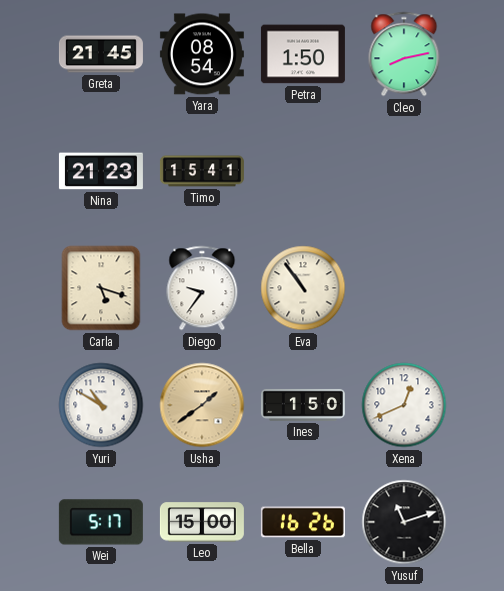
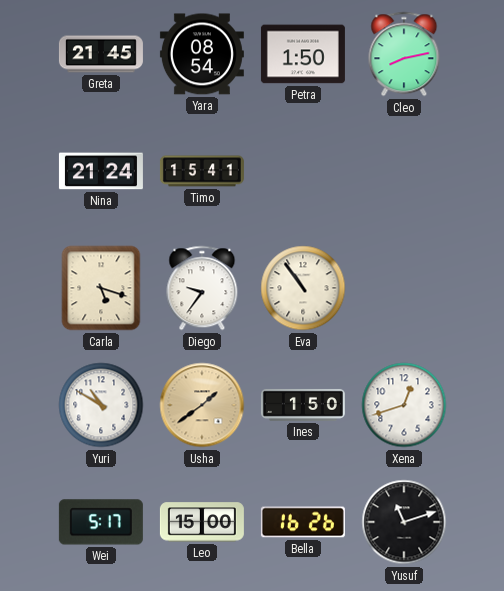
Nina: 21:23 -> 21:24 (101, 171)
Xena: 12:41 -> 12:42 (404, 405)
